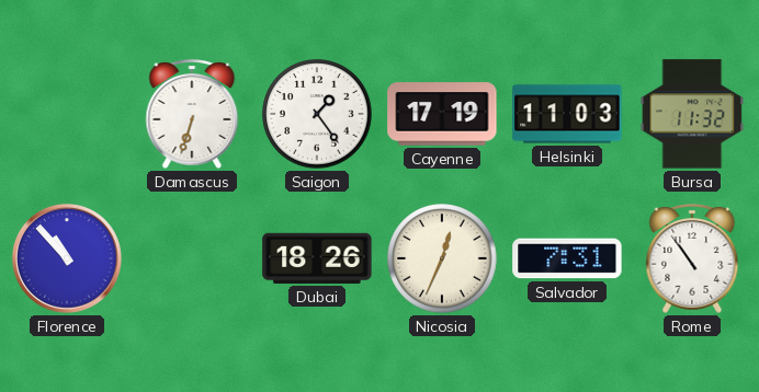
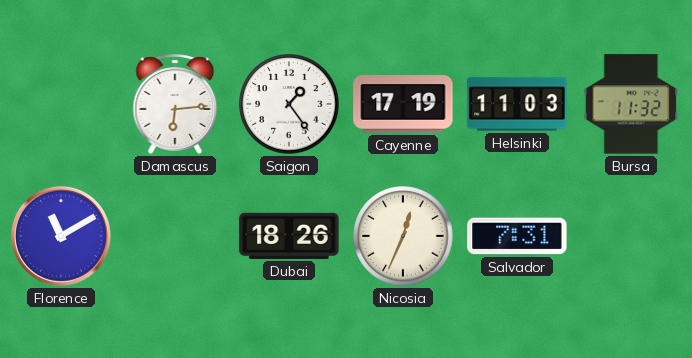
Damascus: 6:33 -> 6:14 (175, 104)
Florence: 10:53 -> 11:10 (61, 236)
Rome: 10:54 -> none (692, 258)
